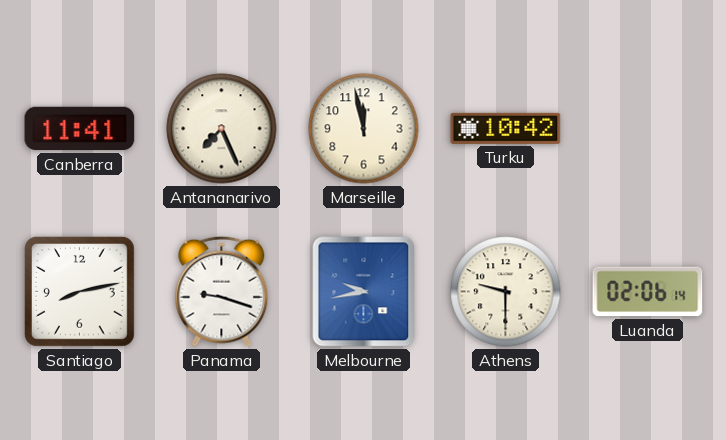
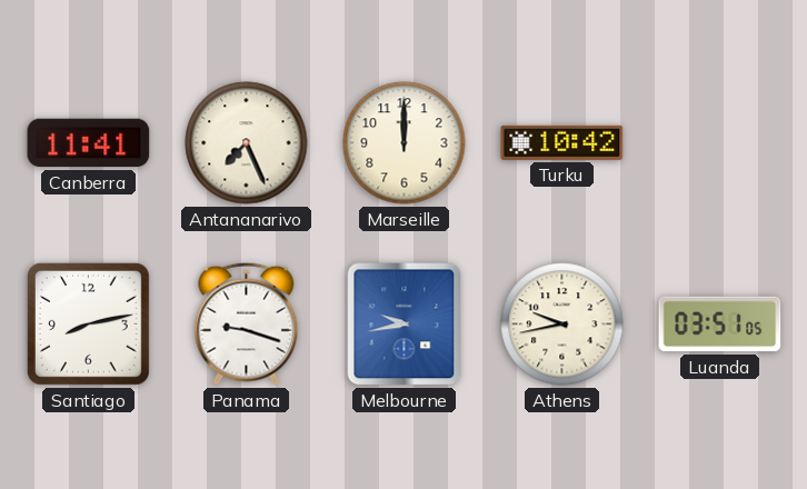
Marseille: 11:58 -> 12:00 (405, 143)
Athens: 9:30 -> 9:43 (562, 325)
Luanda: 02:06 -> 03:51 (720, 325)
